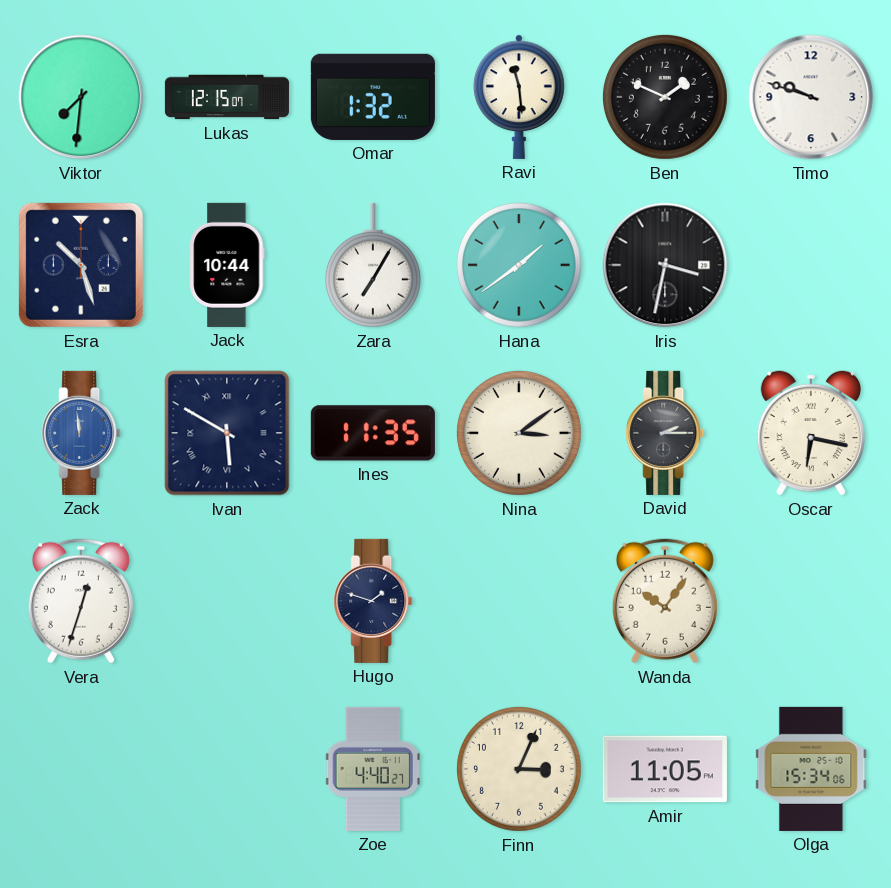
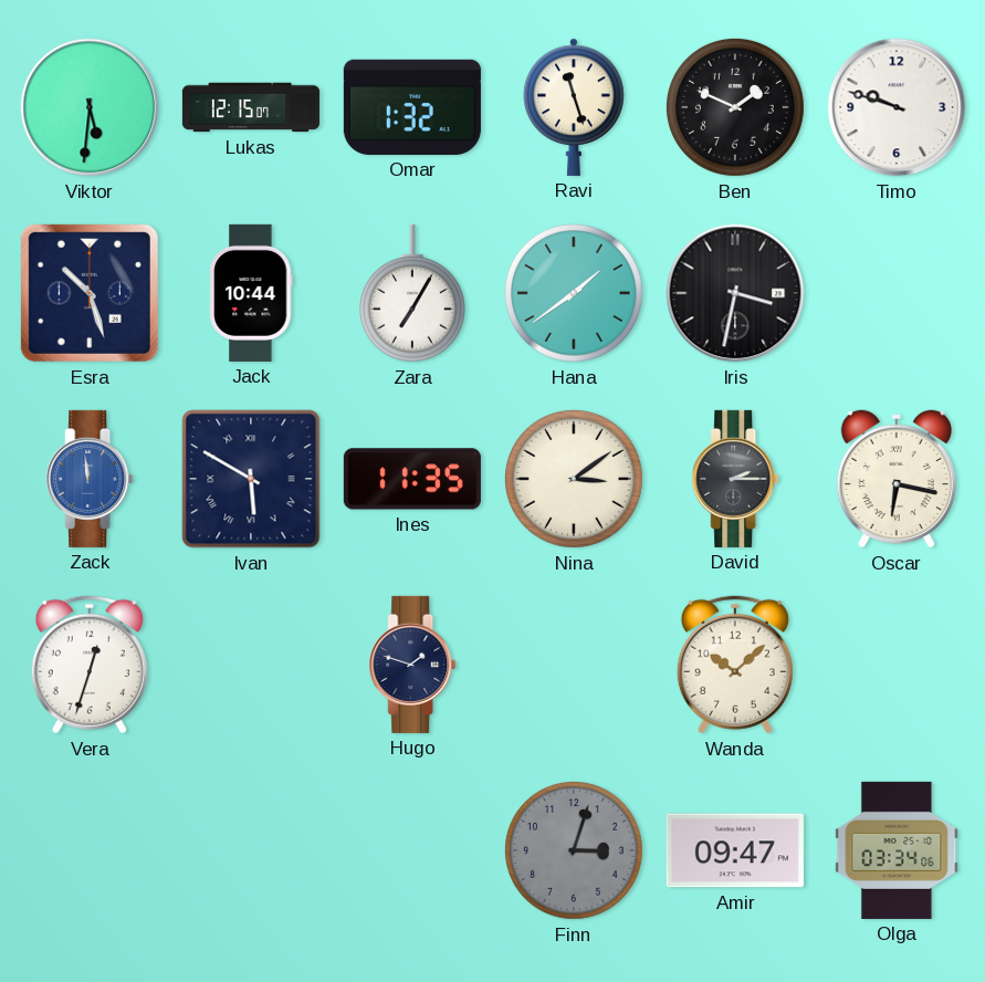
Viktor: 7:31 -> 5:31 (90, 107)
Ravi: 11:29 -> 11:27 (574, 107)
Wanda: 10:06 -> 10:08 (735, 665)
Zoe: 4:40 -> none (373, 769)
Finn: 3:04 -> 3:03 (574, 850)
Finn dial: cream -> grey (574, 850)
Amir: 11:05 -> 09:47 (735, 850)
Olga: 15:34 -> 03:34 (897, 850)
